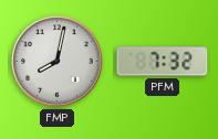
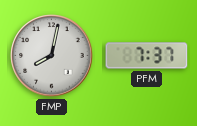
PFM: 7:32 -> 7:37 (147, 56)
